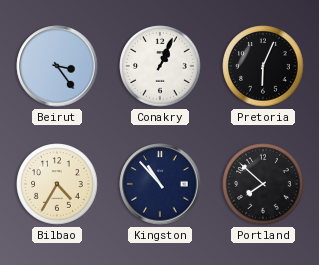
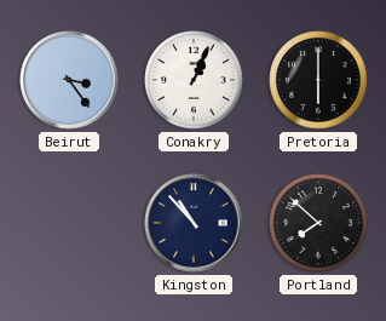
Pretoria: 6:04 -> 6:00 (318, 80)
Bilbao: 4:35 -> none (57, 184)
